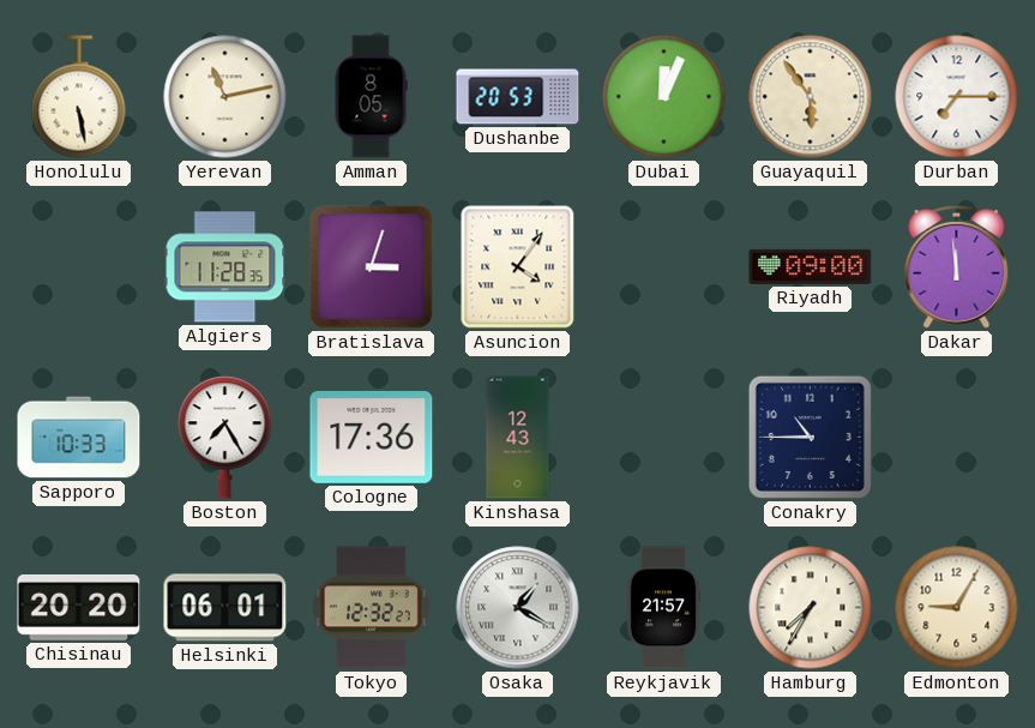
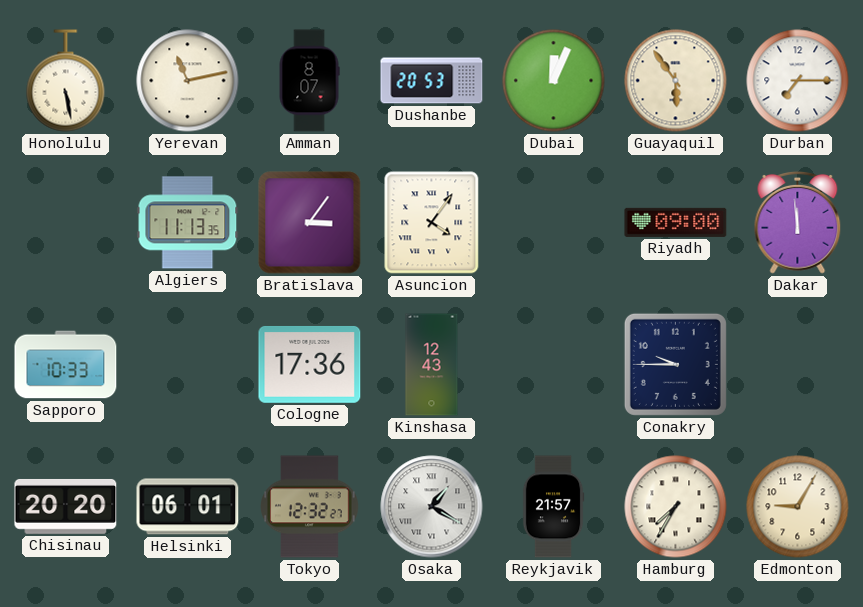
Amman: 8:05 -> 8:07 (309, 81)
Algiers: 11:28 -> 11:13 (188, 223)
Bratislava: 3:03 -> 3:06 (310, 223)
Boston: 7:25 -> none (225, 438)
Conakry: 10:45 -> 9:45 (675, 364)
